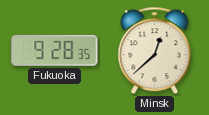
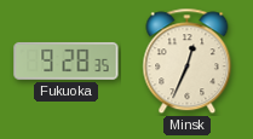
Minsk: 12:38 -> 12:34 (188, 62)
